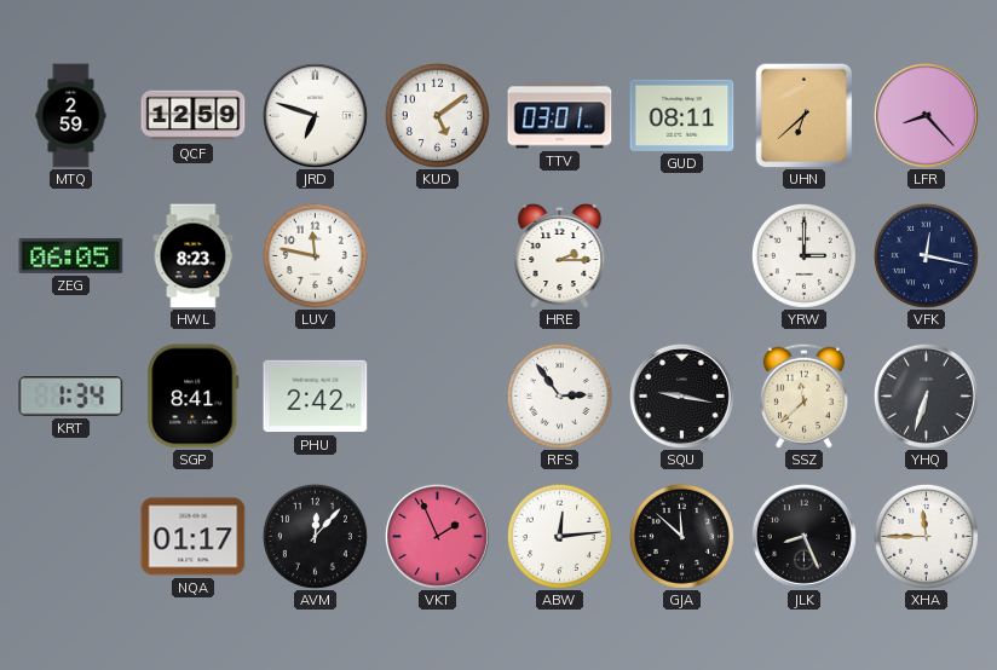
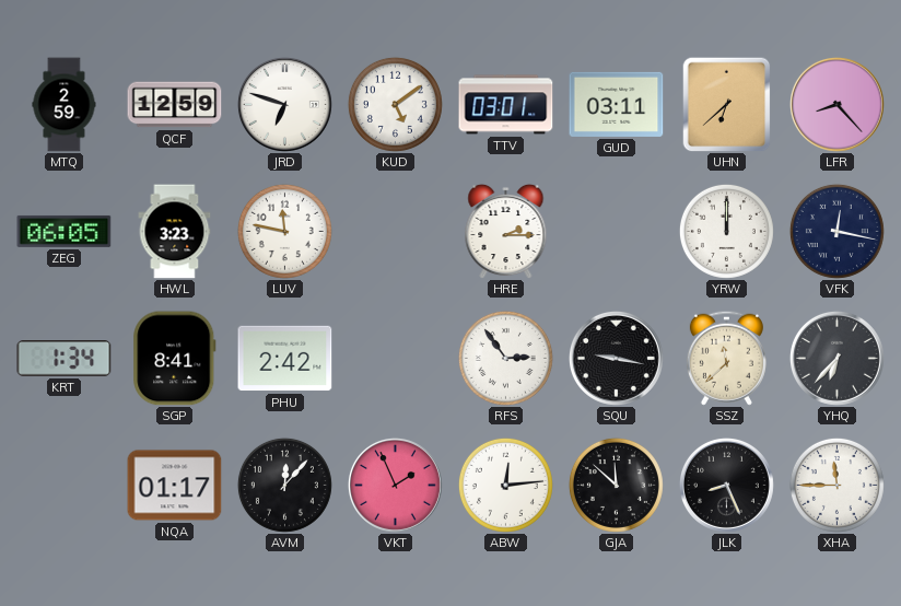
GUD: 08:11 -> 03:11 (617, 104)
HWL: 8:23 -> 3:23 (175, 232)
YRW: 3:00 -> 12:00 (726, 231)
YHQ: 6:33 -> 6:37 (836, 358)
